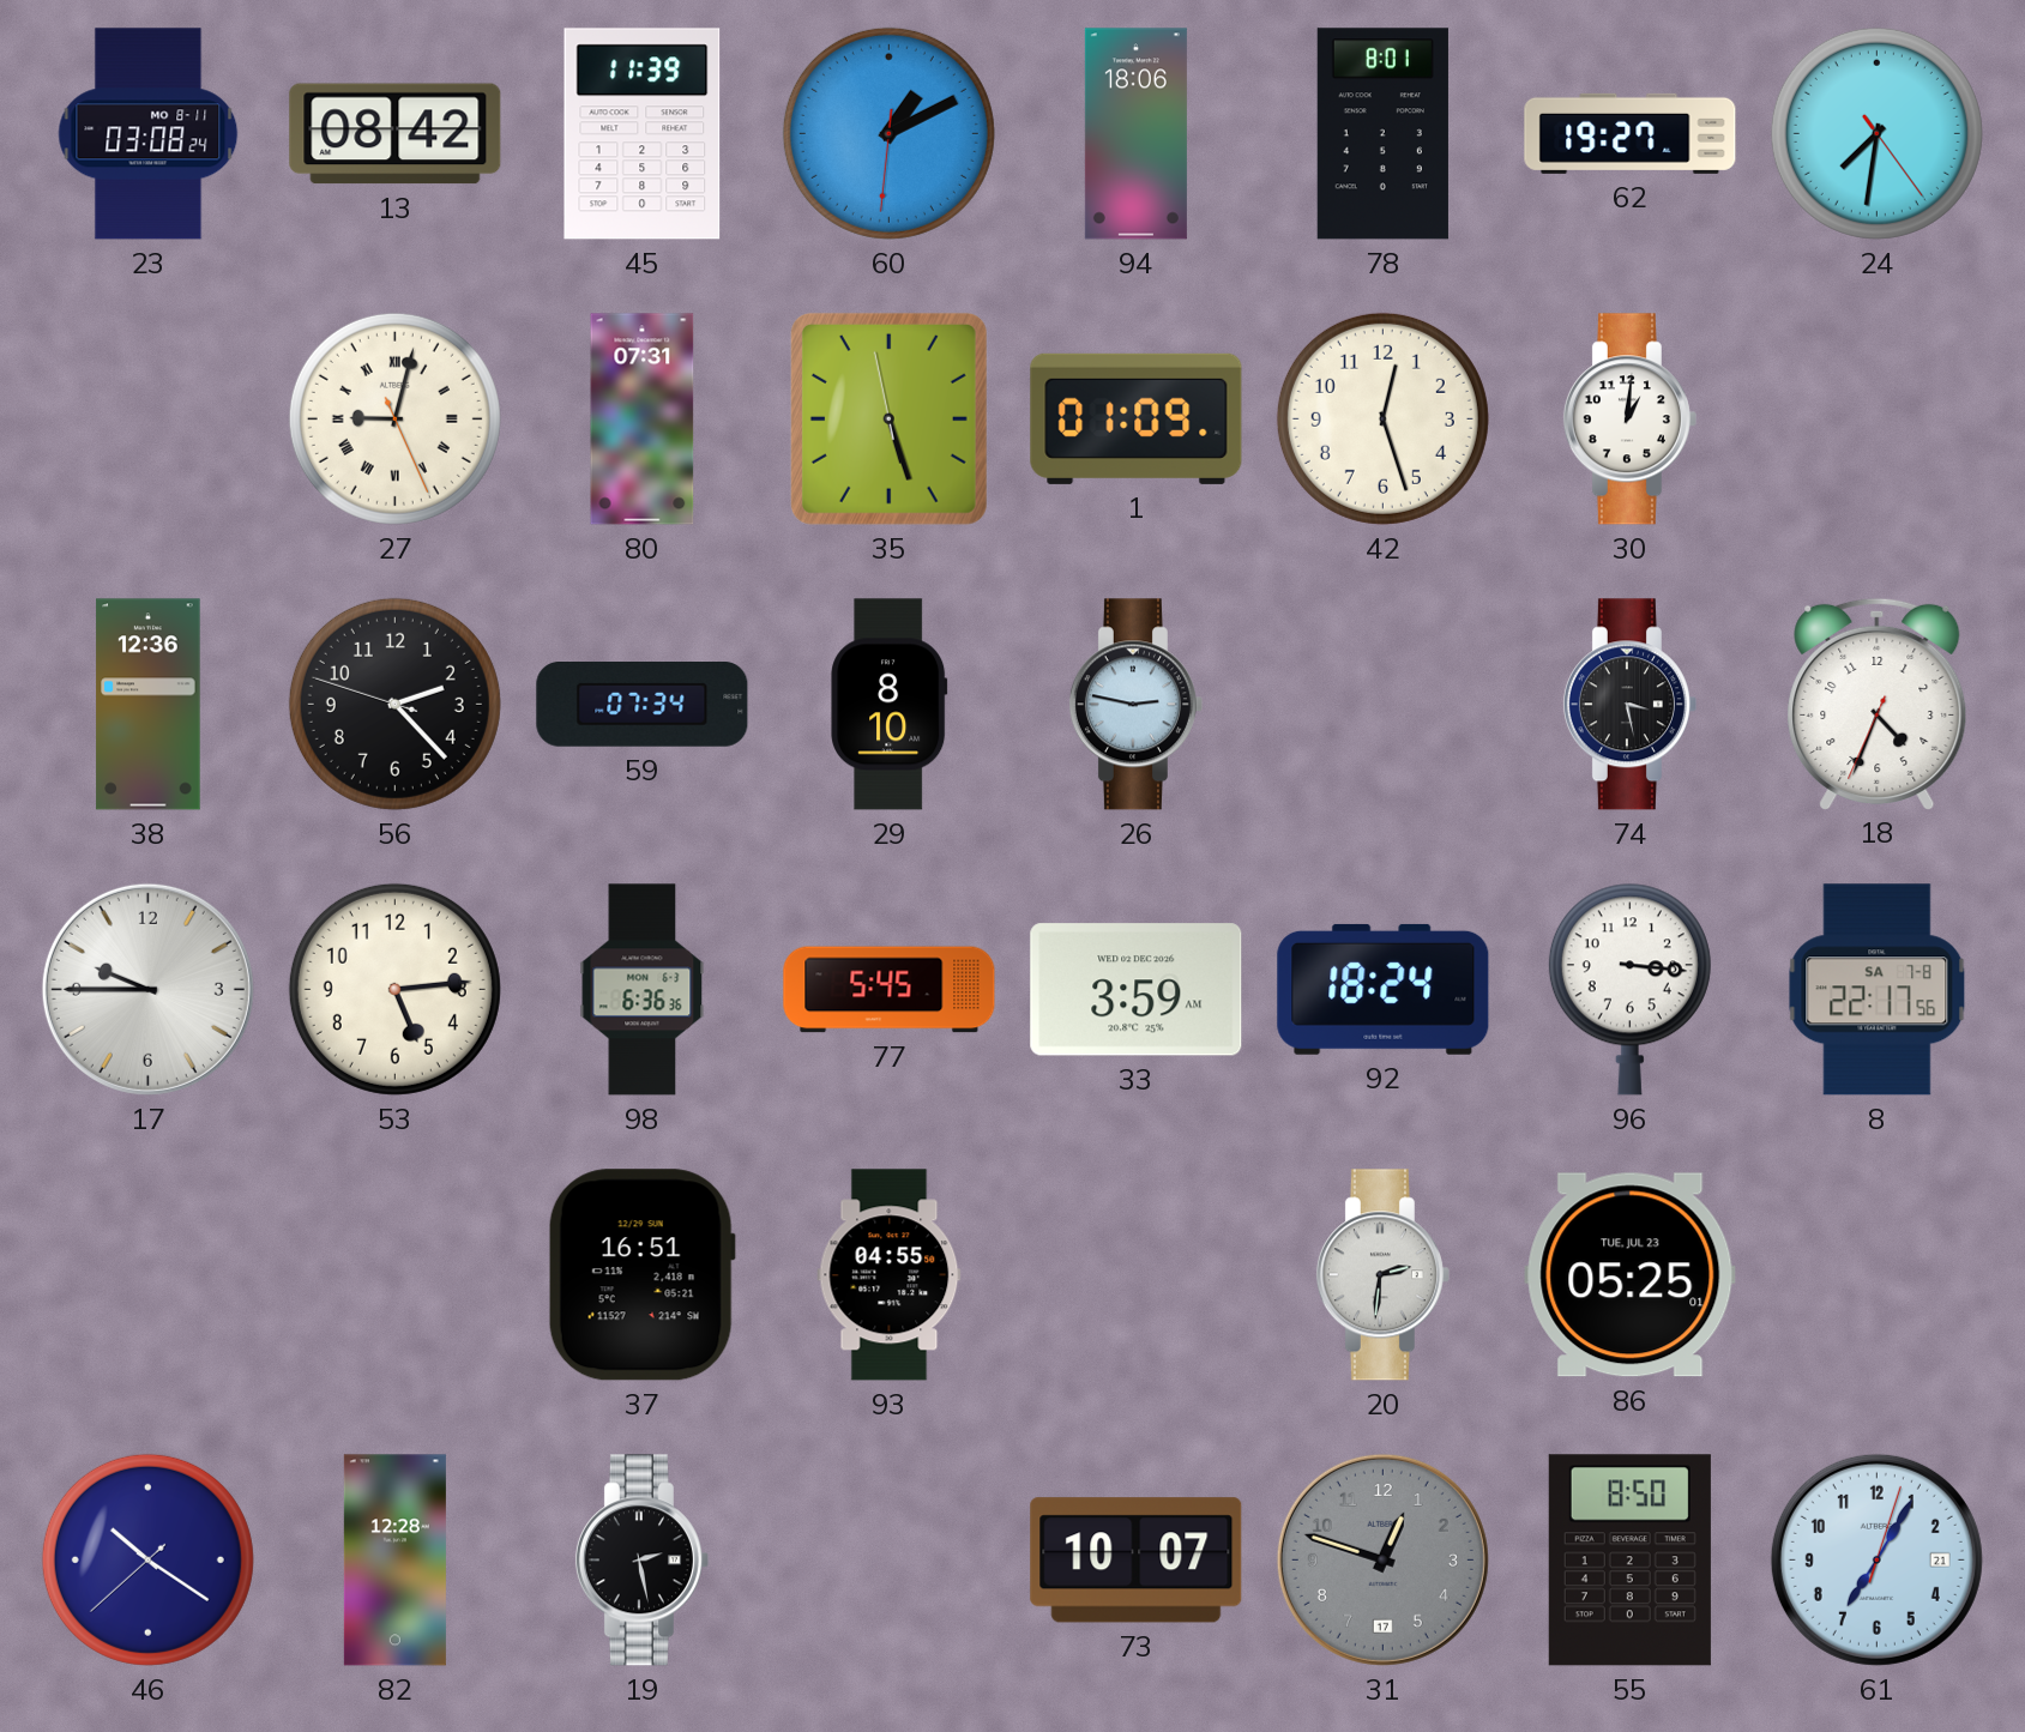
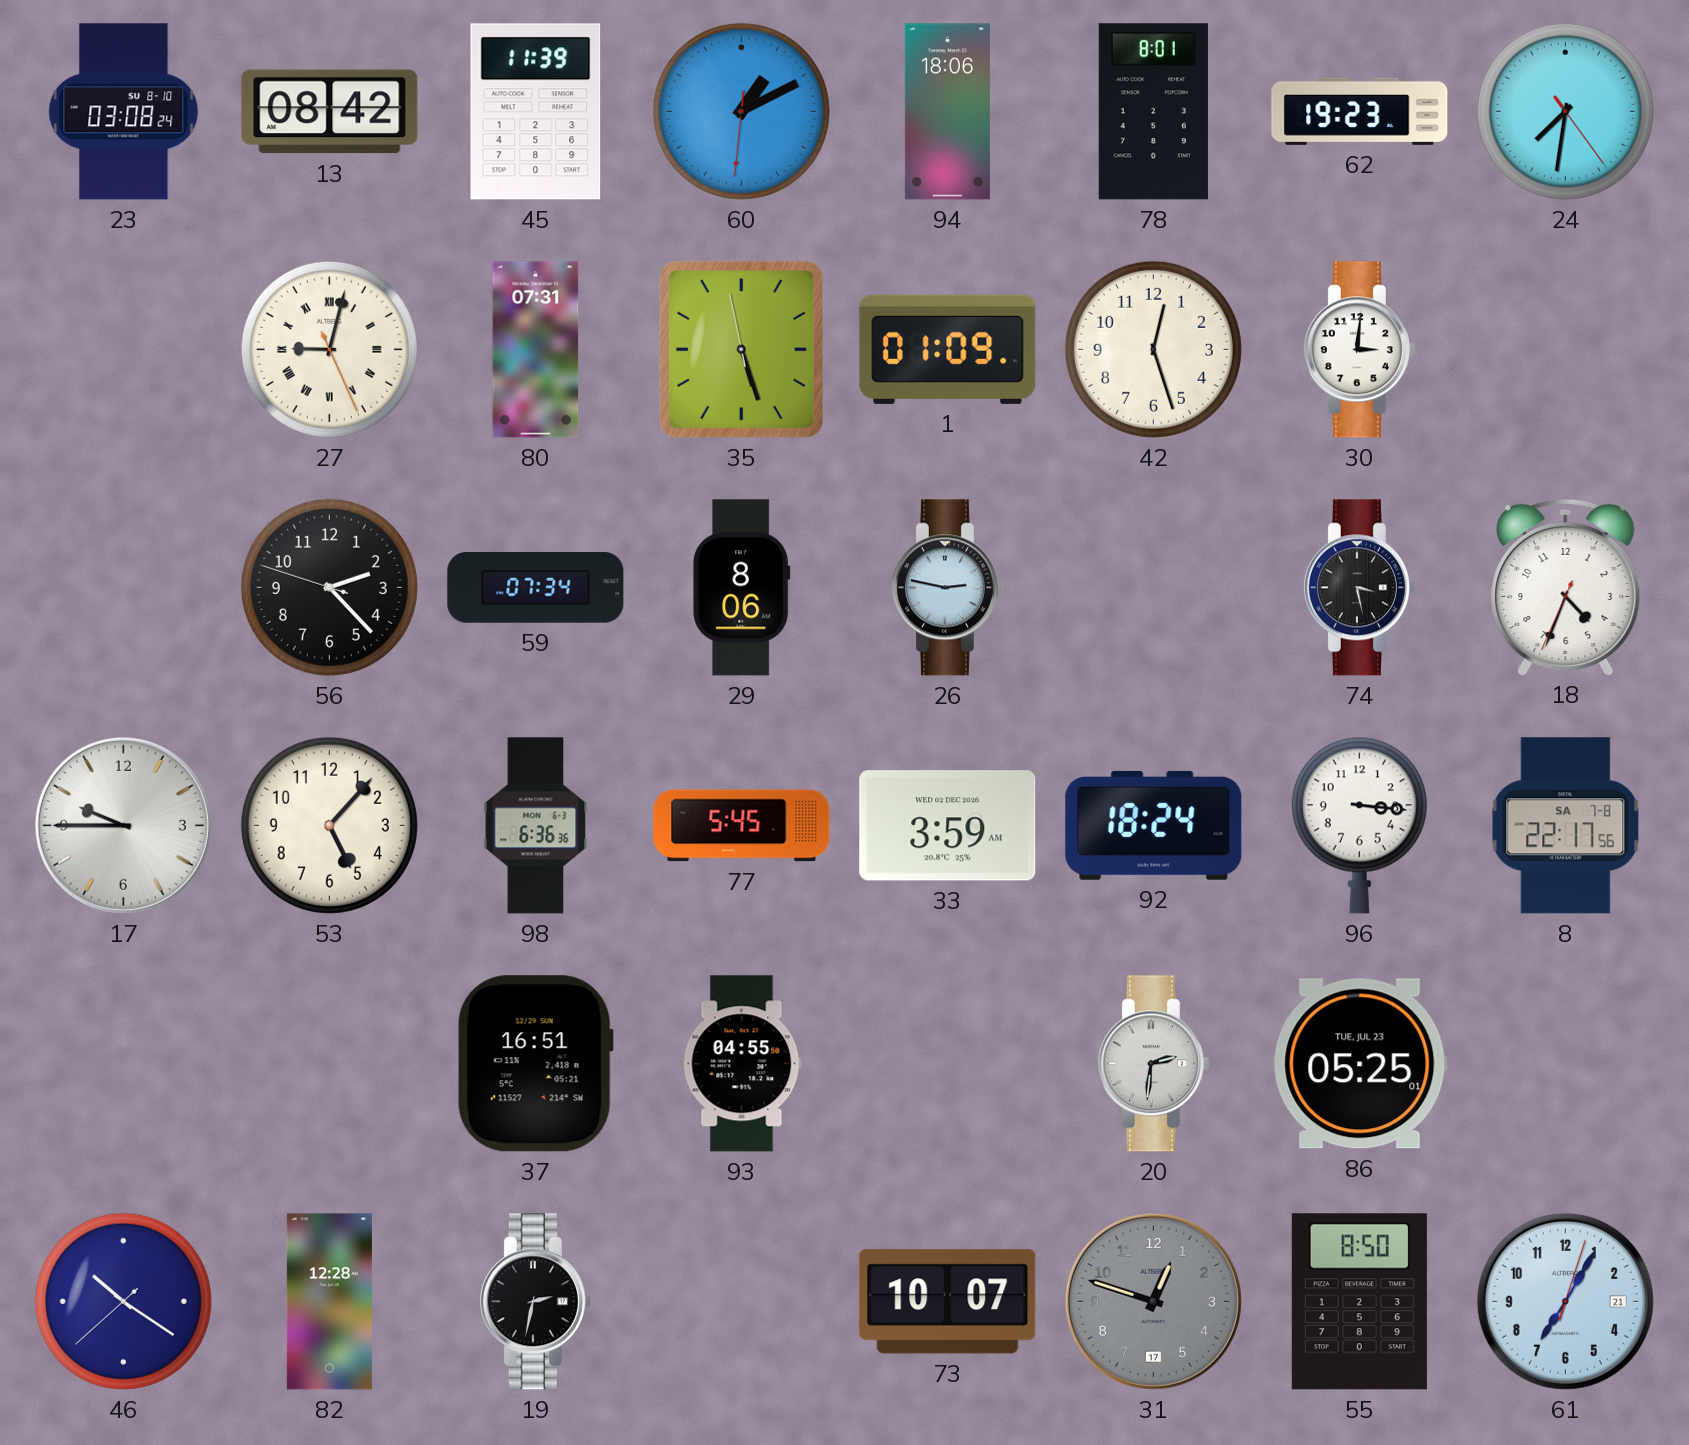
23 date: MO 8-11 -> SU 8-10 (124, 112)
62: 19:27 -> 19:23 (1360, 111)
30: 1:01 -> 3:01 (1359, 350)
38: 12:36 -> none (149, 705)
29: 8:10 -> 8:06 (742, 588)
53: 5:14 -> 5:07 (329, 825)
19: 2:28 -> 2:32 (535, 1302)
